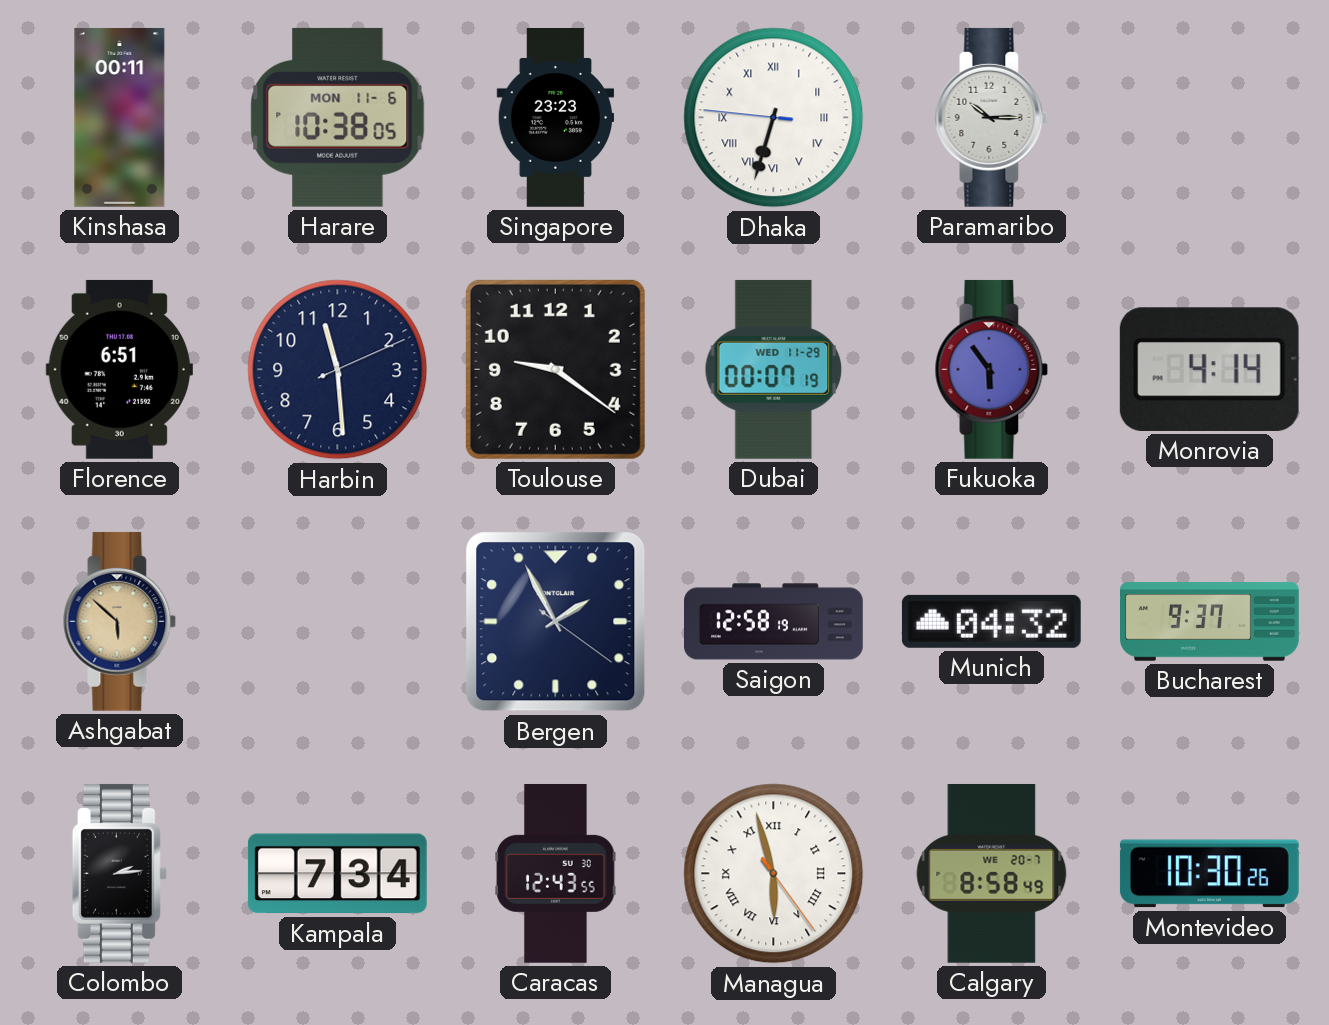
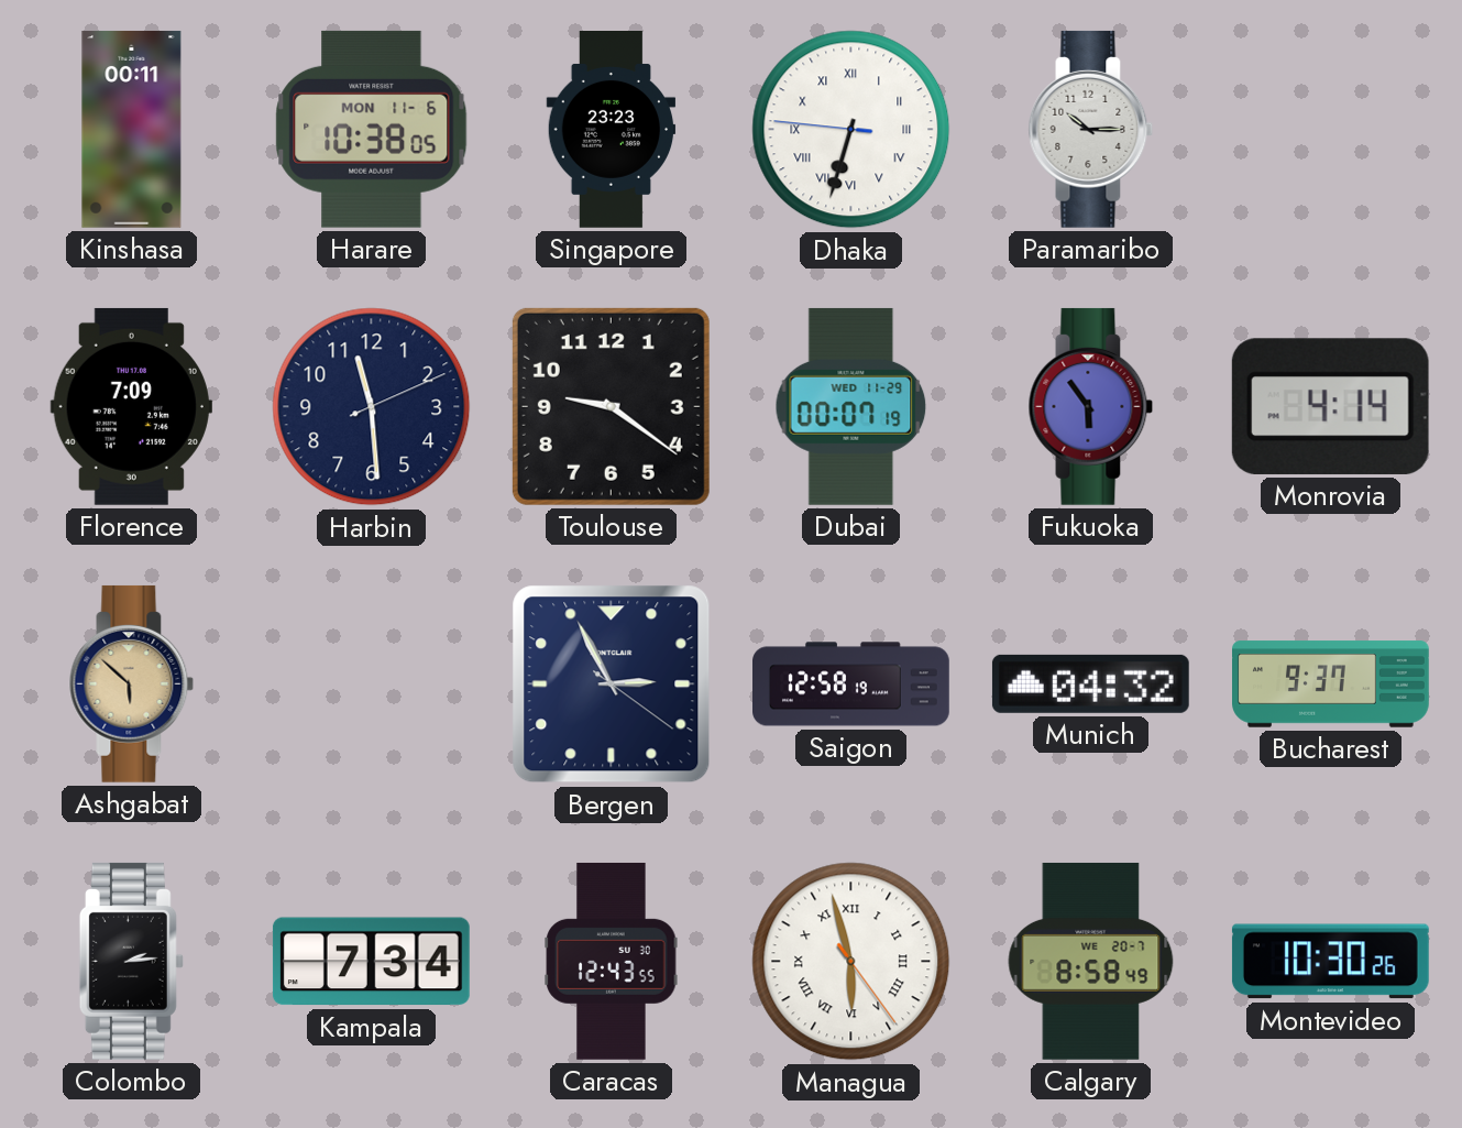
Florence: 6:51 -> 7:09 (131, 406)
Bergen: 1:55 -> 2:55 (612, 685)
